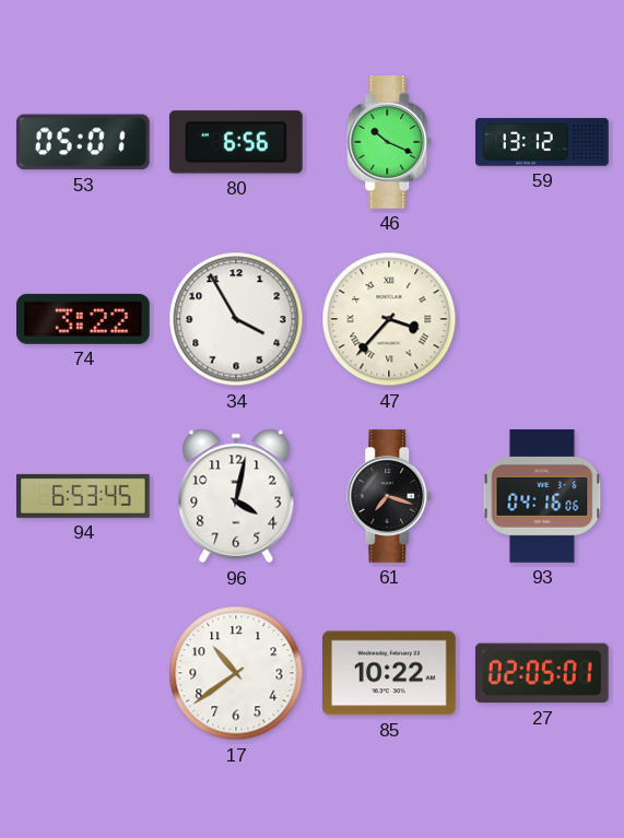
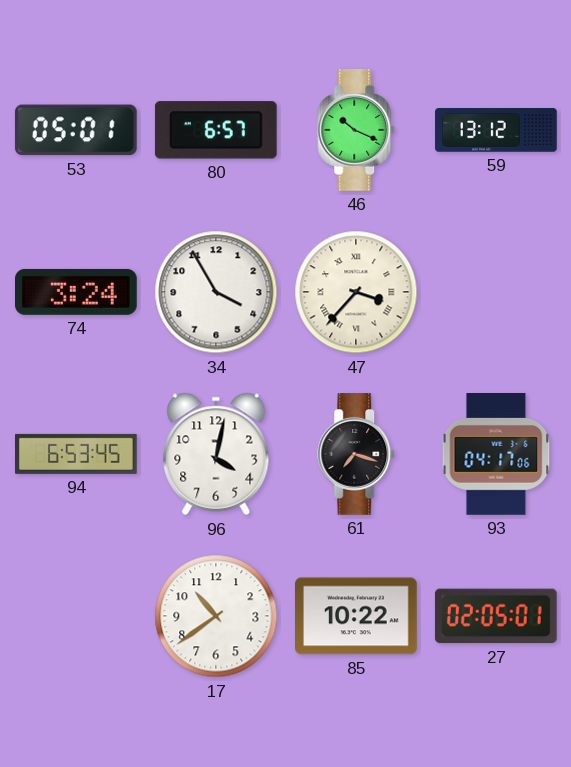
80: 6:56 -> 6:57 (216, 130)
74: 3:22 -> 3:24 (77, 292)
93: 04:16 -> 04:17 (496, 454)
